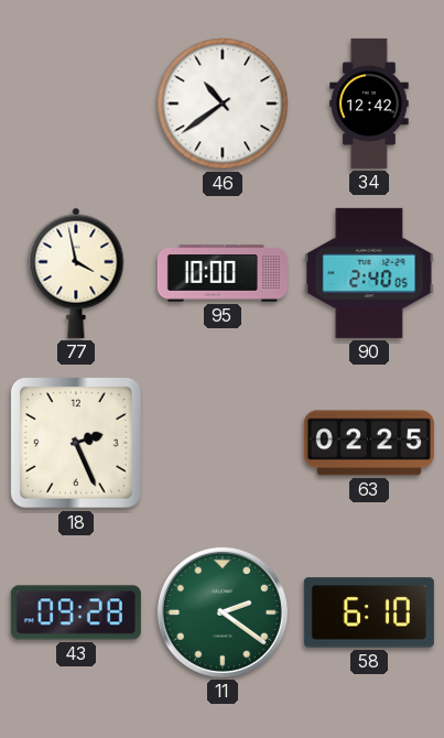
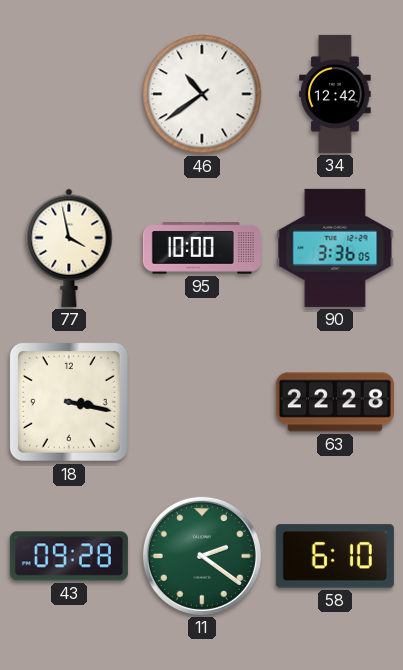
90: 2:40 -> 3:36 (335, 248)
18: 2:26 -> 3:17 (69, 402)
63: 02:25 -> 22:28 (335, 402)
